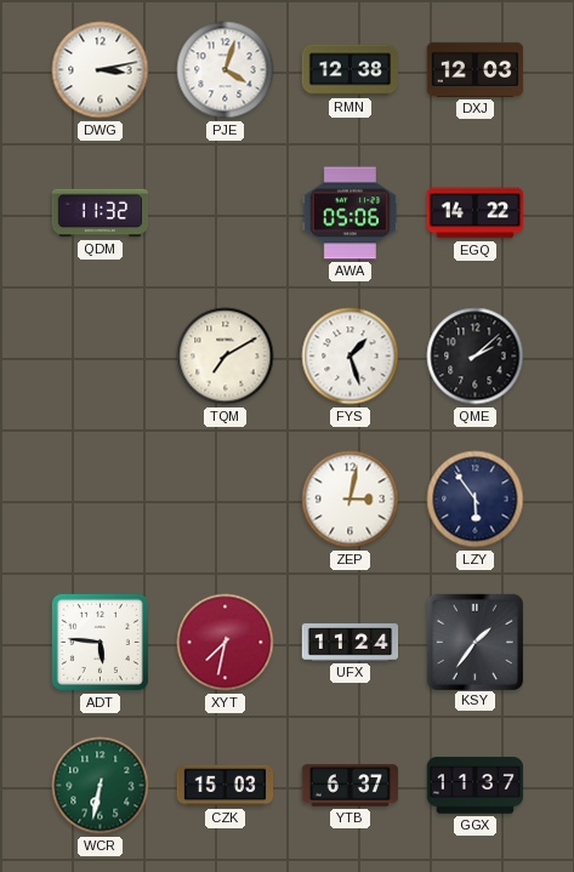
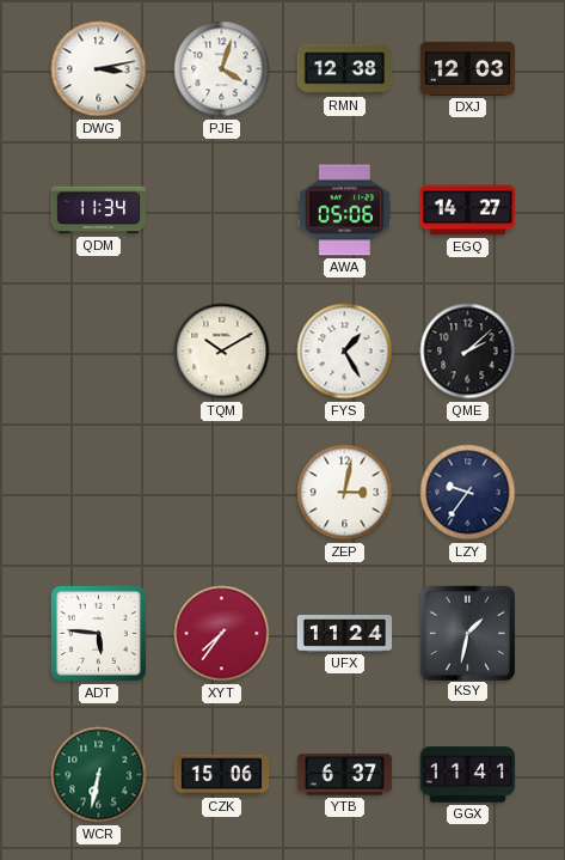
QDM: 11:32 -> 11:34 (99, 211)
EGQ: 14:22 -> 14:27 (468, 211)
TQM: 7:10 -> 10:10 (222, 352)
FYS: 1:27 -> 1:25 (345, 352)
LZY: 5:54 -> 9:36 (468, 493)
XYT: 7:32 -> 7:36 (222, 634)
KSY: 1:36 -> 1:32 (467, 633)
CZK: 15:03 -> 15:06 (222, 775)
GGX: 11:37 -> 11:41 (468, 775)
